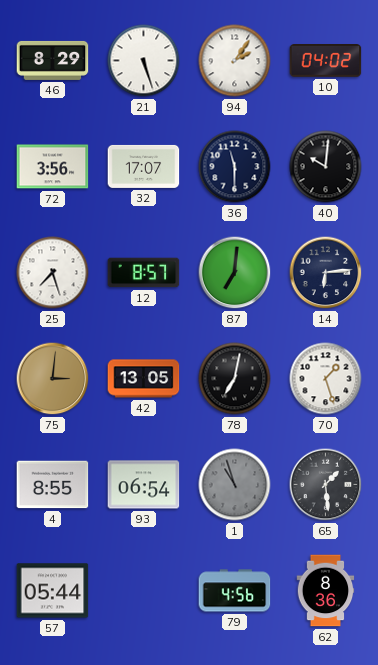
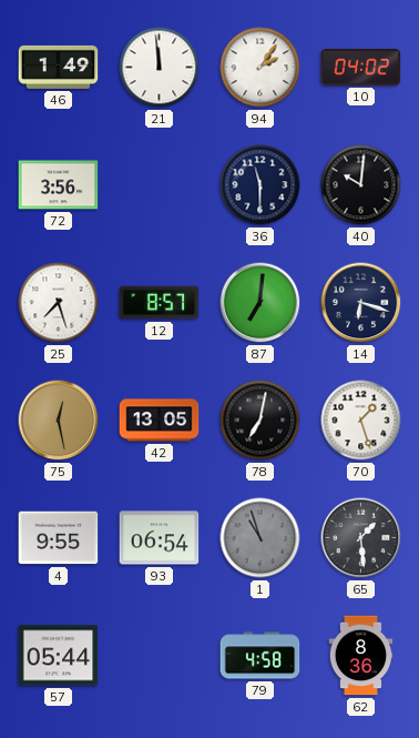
46: 8:29 -> 1:49 (59, 67)
21: 5:27 -> 11:59 (160, 68)
32: 17:07 -> none (144, 166)
14: 6:14 -> 6:18 (361, 303)
75: 3:01 -> 12:28 (59, 421)
4: 8:55 -> 9:55 (59, 538)
79: 4:56 -> 4:58 (260, 656)
